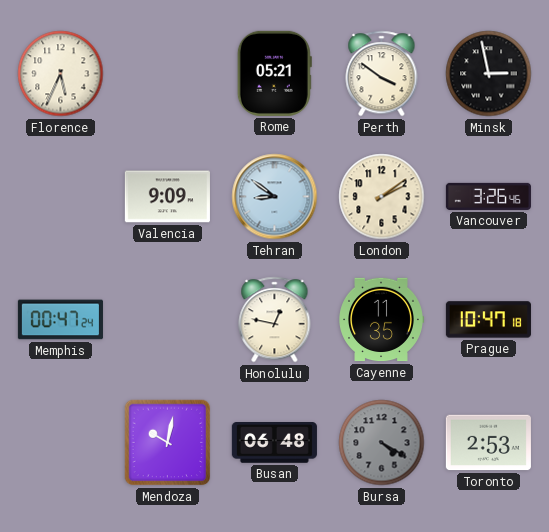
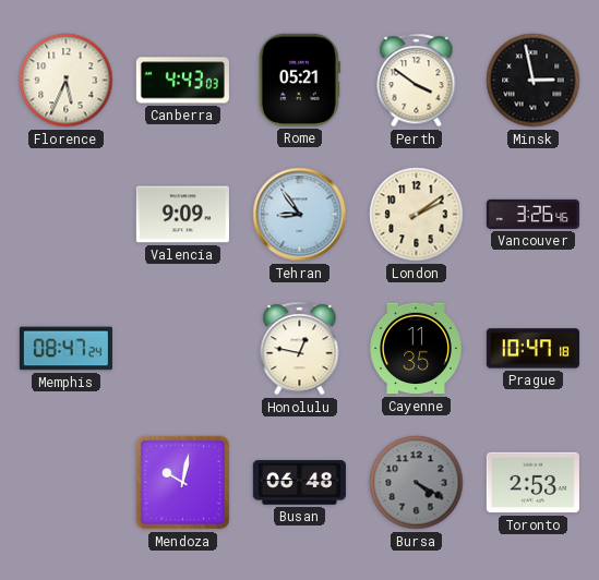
Canberra: none -> 4:43 (182, 81)
Tehran: 8:51 -> 8:54 (300, 215)
Memphis: 00:47 -> 08:47 (65, 349)
